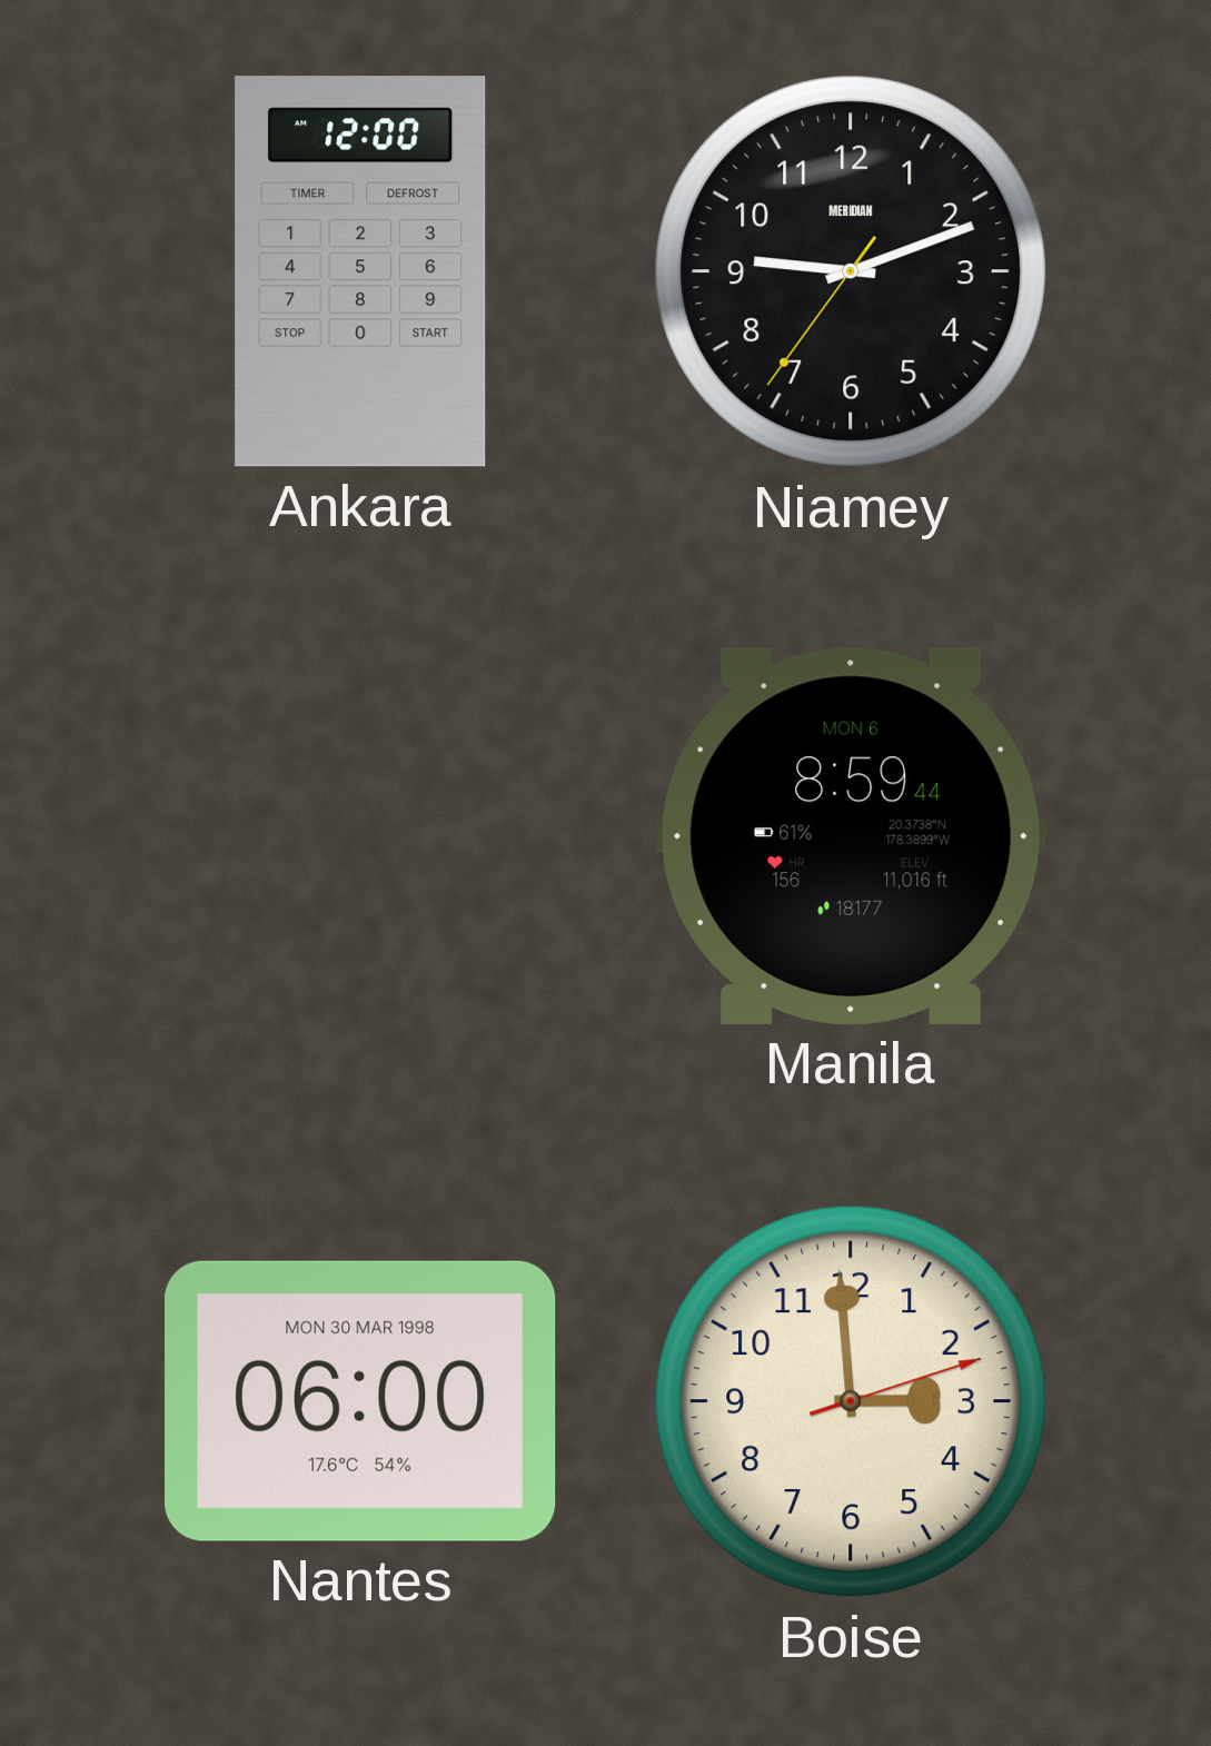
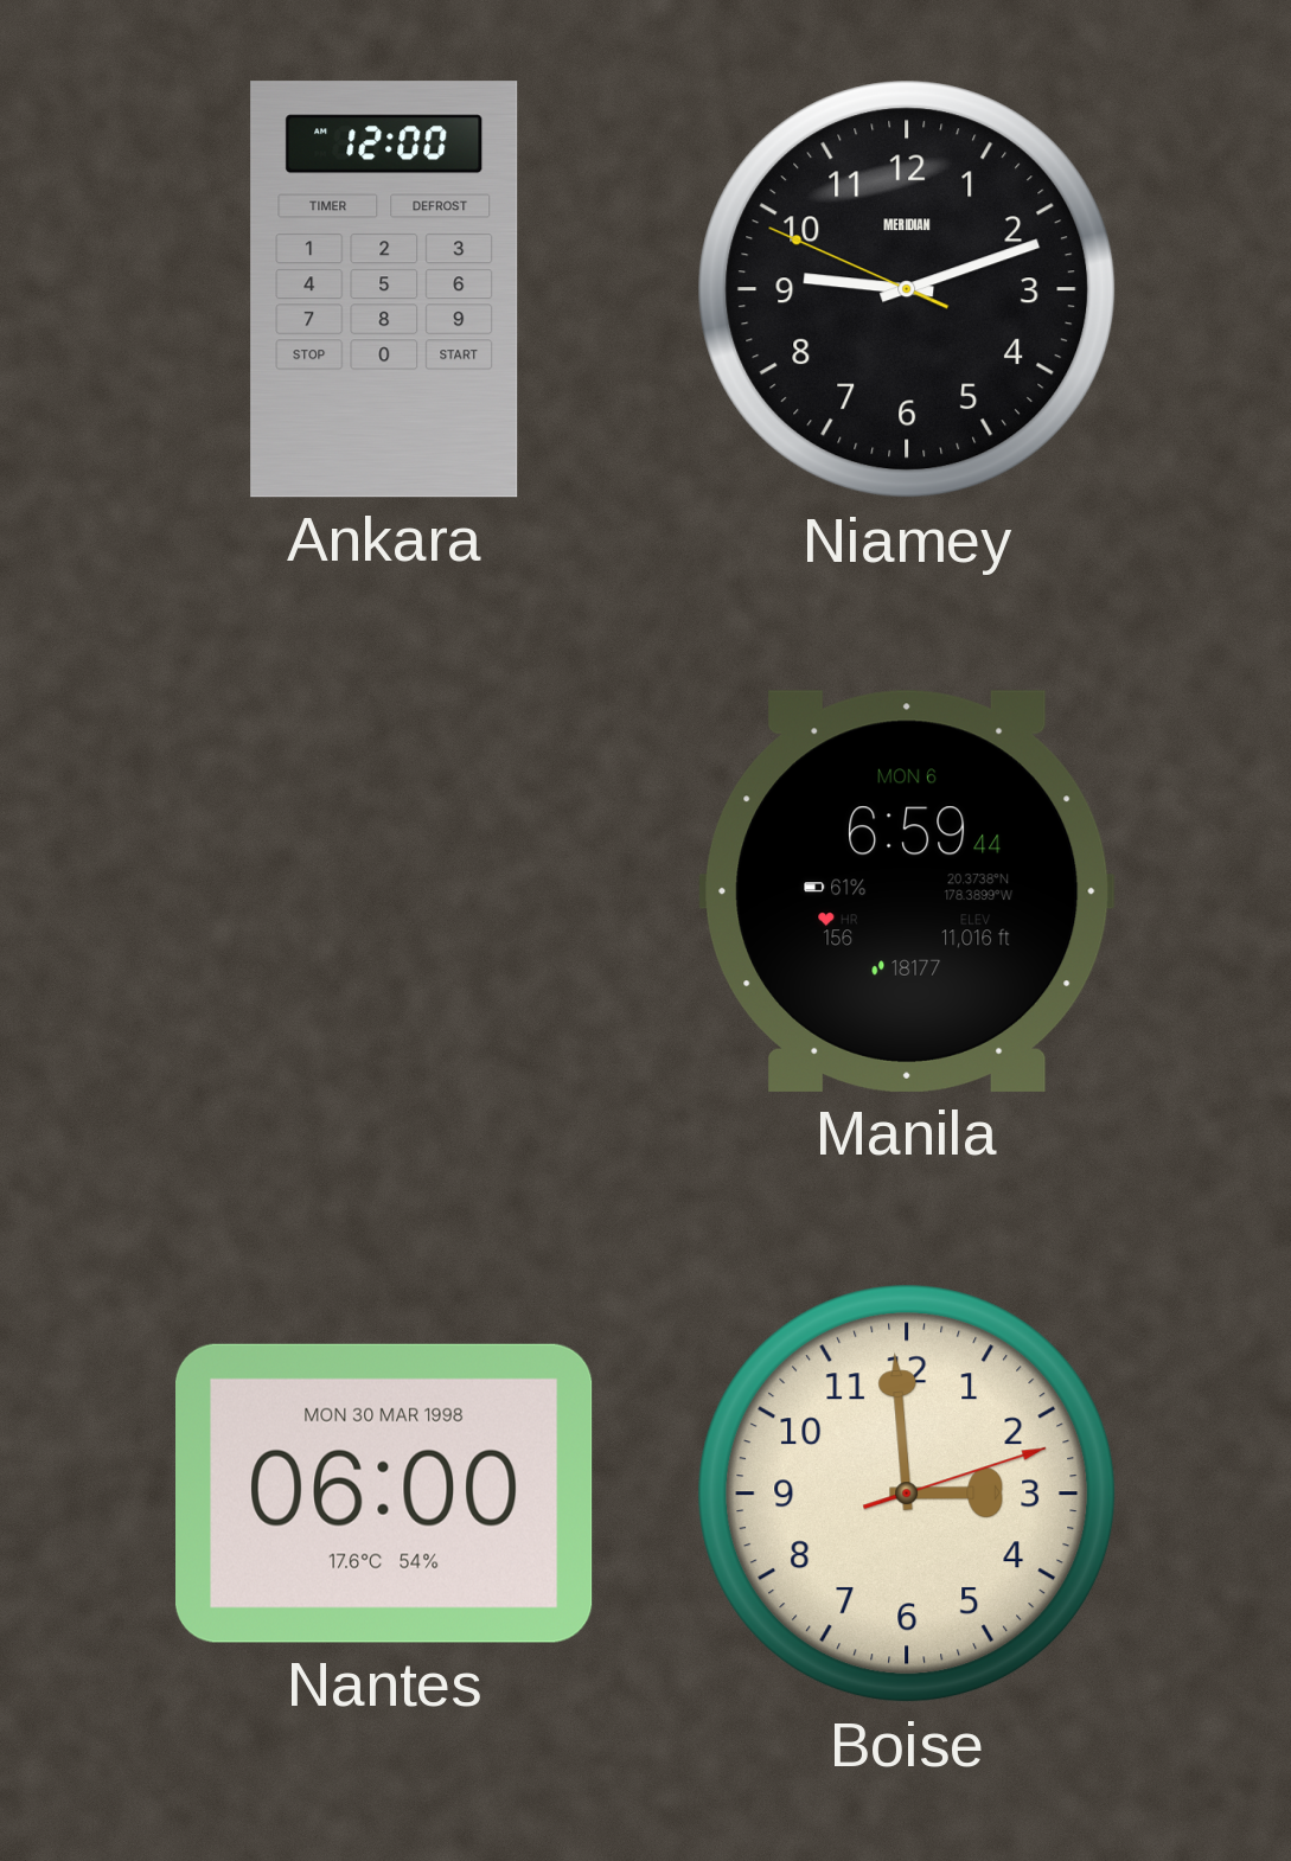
Niamey: 9:11:36 -> 9:11:49 (907, 289)
Manila: 8:59 -> 6:59 (907, 891)
